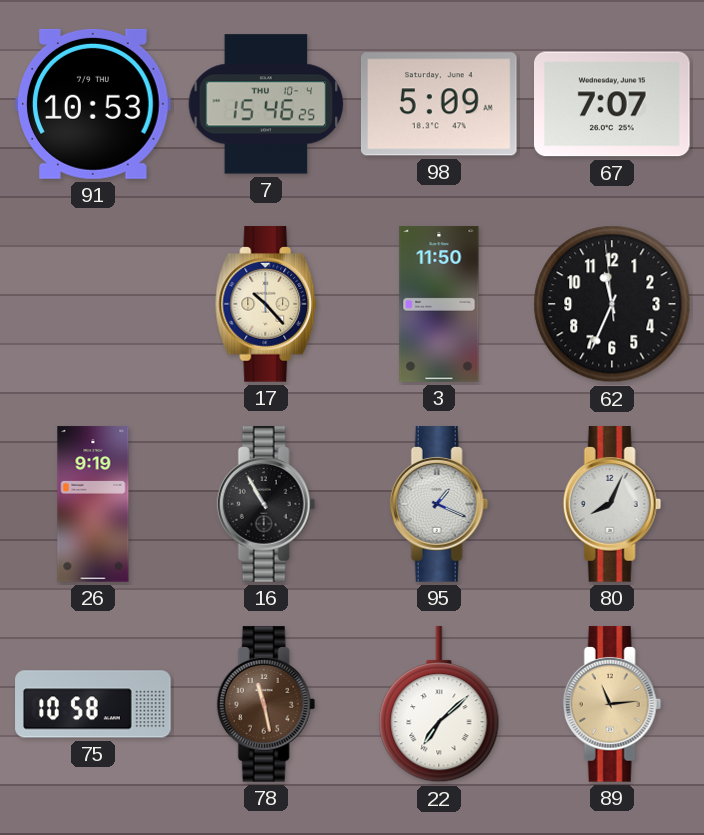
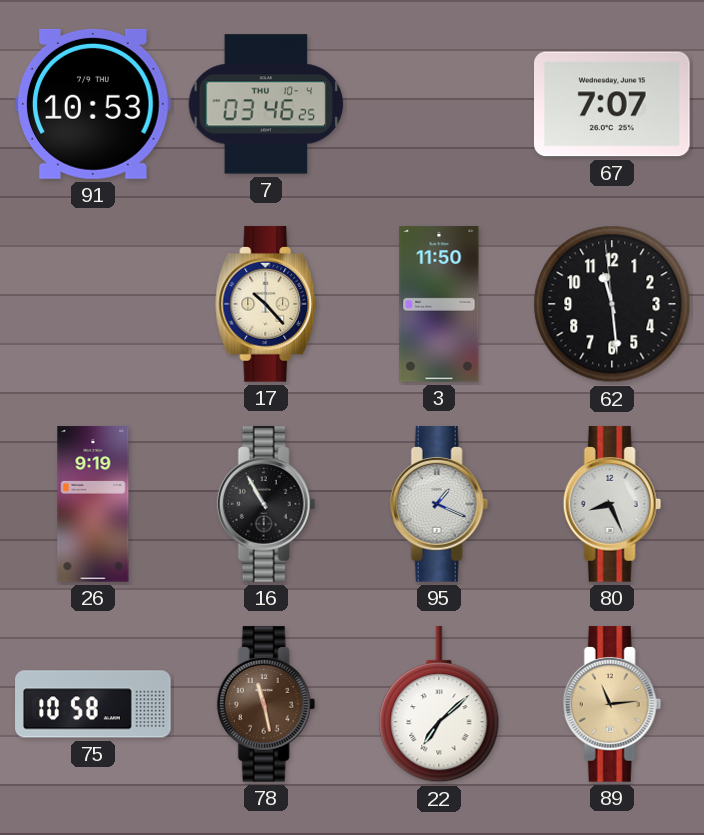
7: 15:46 -> 03:46 (266, 104)
98: 5:09 -> none (439, 104)
62: 11:33 -> 11:28 (612, 304)
80: 8:04 -> 8:26 (612, 504)
